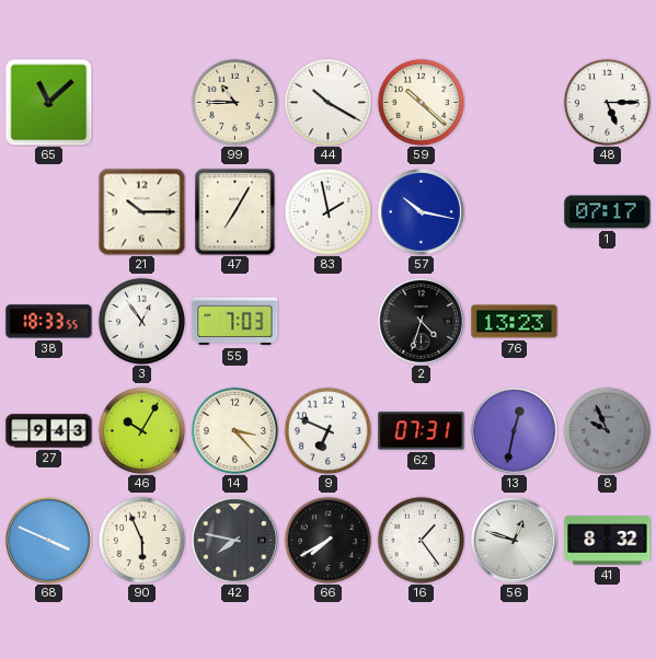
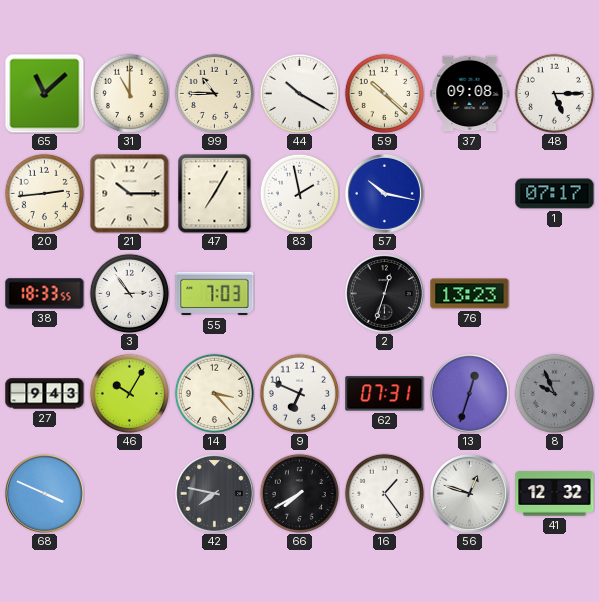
31: none -> 11:00 (129, 93)
37: none -> 09:08 (470, 94)
20: none -> 2:44 (44, 193)
3: 12:54 -> 2:54 (129, 293)
2: 4:33 -> 12:33 (384, 293)
13: 12:32 -> 12:33 (469, 393)
90: 5:56 -> none (141, 540)
41: 8:32 -> 12:32 (555, 494)
